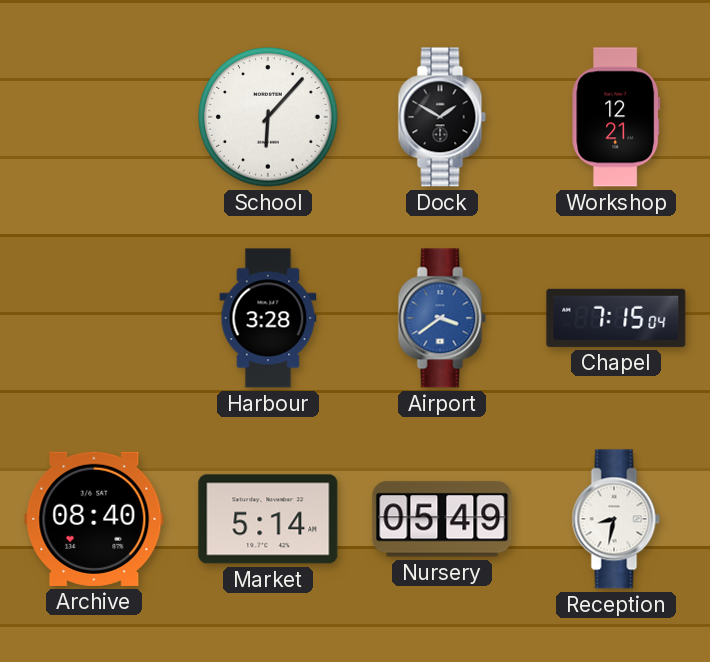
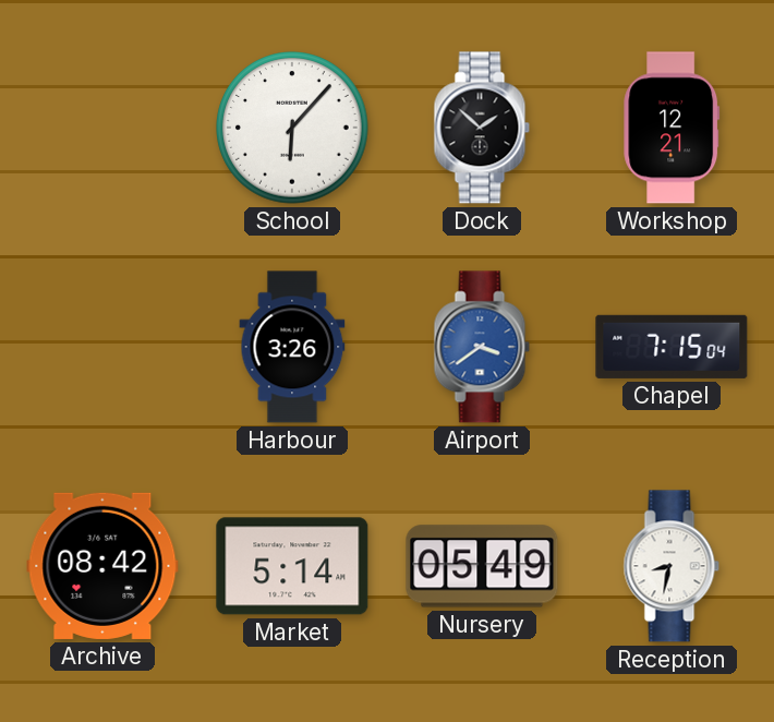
Dock: 1:50 -> 1:52 (482, 128)
Harbour: 3:28 -> 3:26 (292, 347)
Archive: 08:40 -> 08:42 (102, 566)
